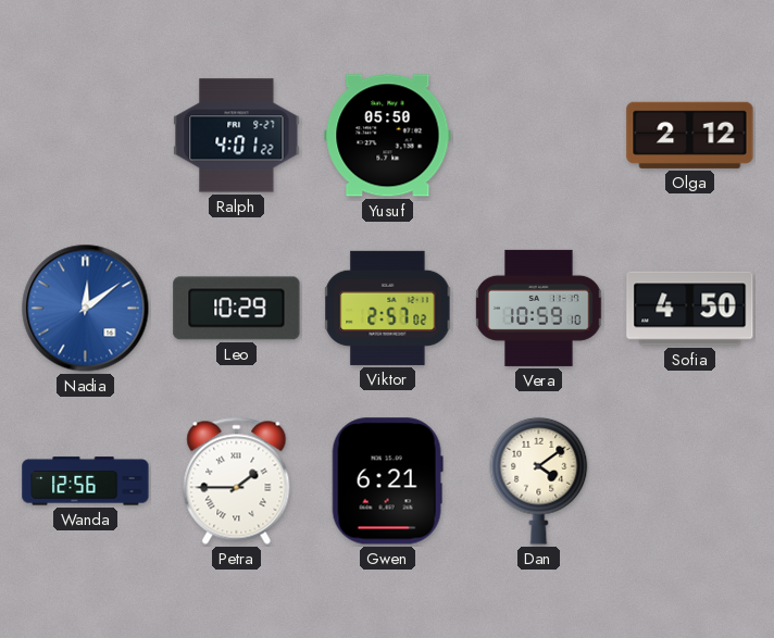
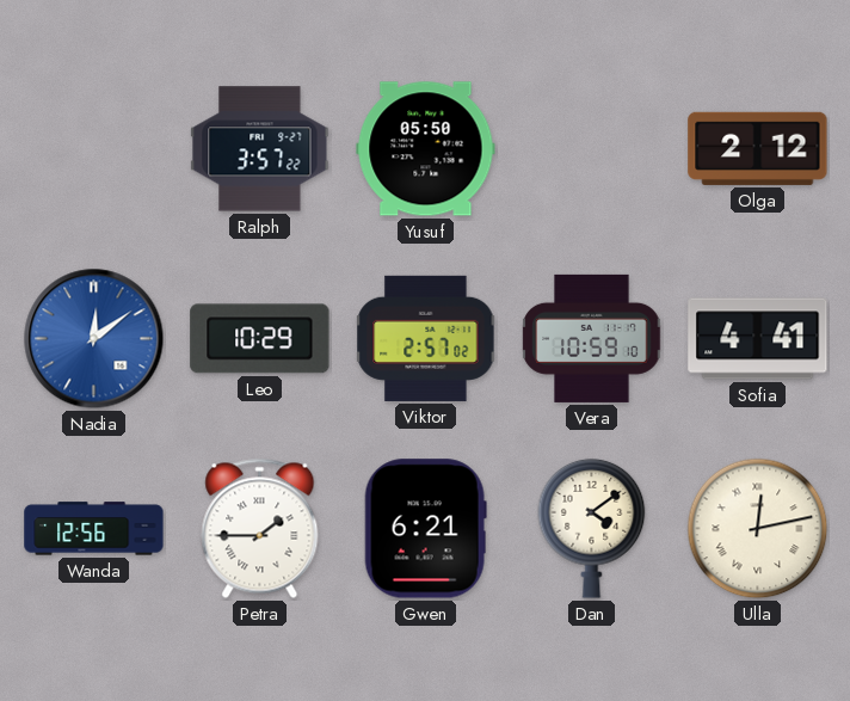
Ralph: 4:01 -> 3:57 (260, 149)
Sofia: 4:50 -> 4:41 (758, 339)
Ulla: none -> 12:13 (758, 529)
